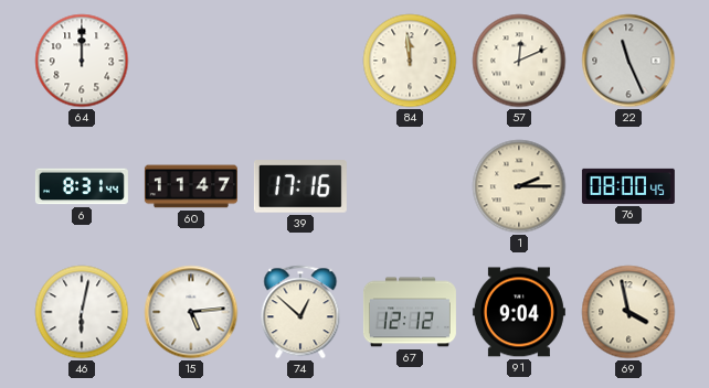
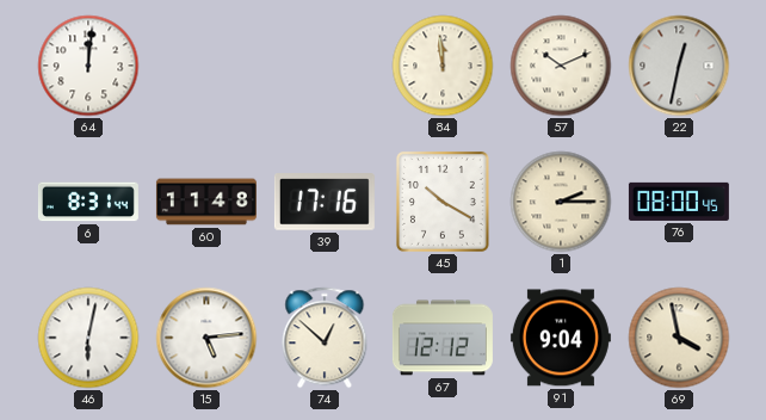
64: 12:00 -> 12:01 (88, 66)
57: 12:11 -> 10:11 (561, 66)
22: 11:26 -> 12:32 (679, 66)
60: 11:47 -> 11:48 (206, 202)
45: none -> 10:20 (443, 202)
